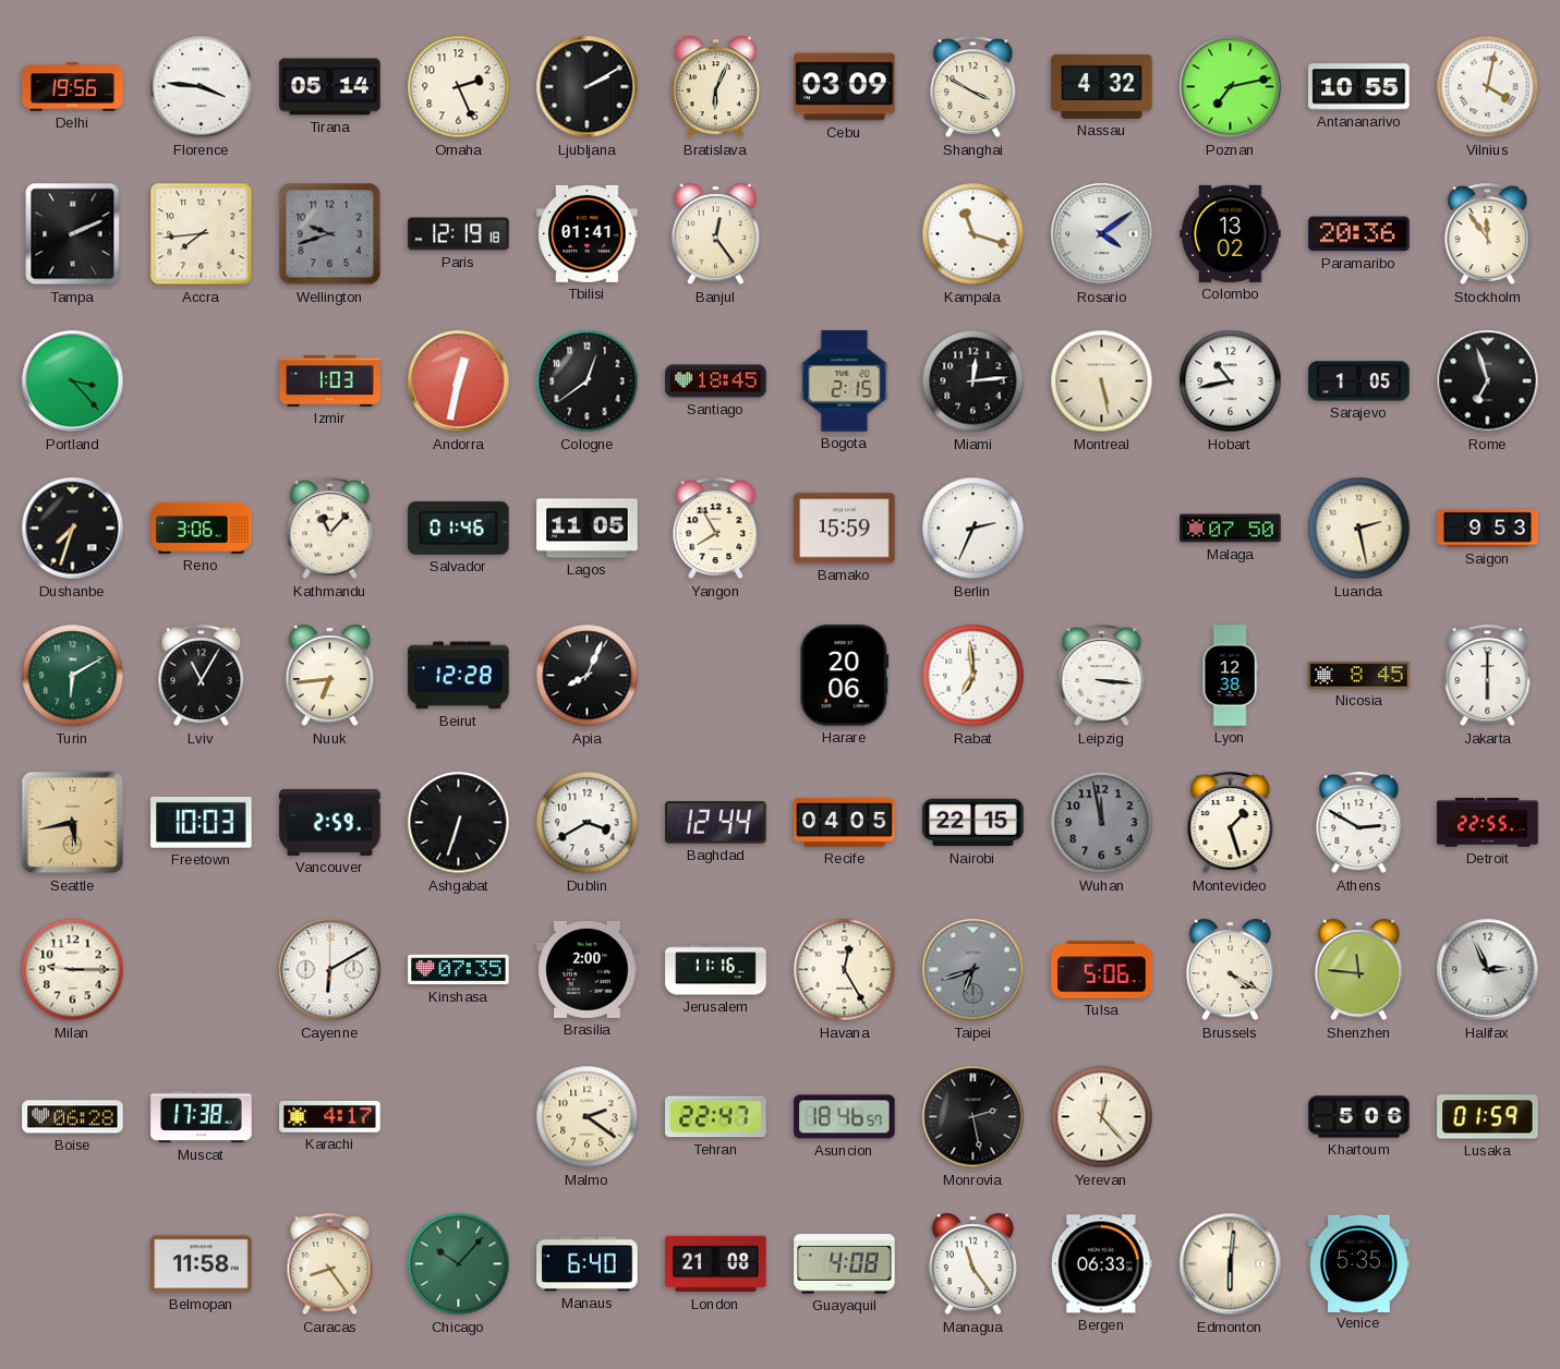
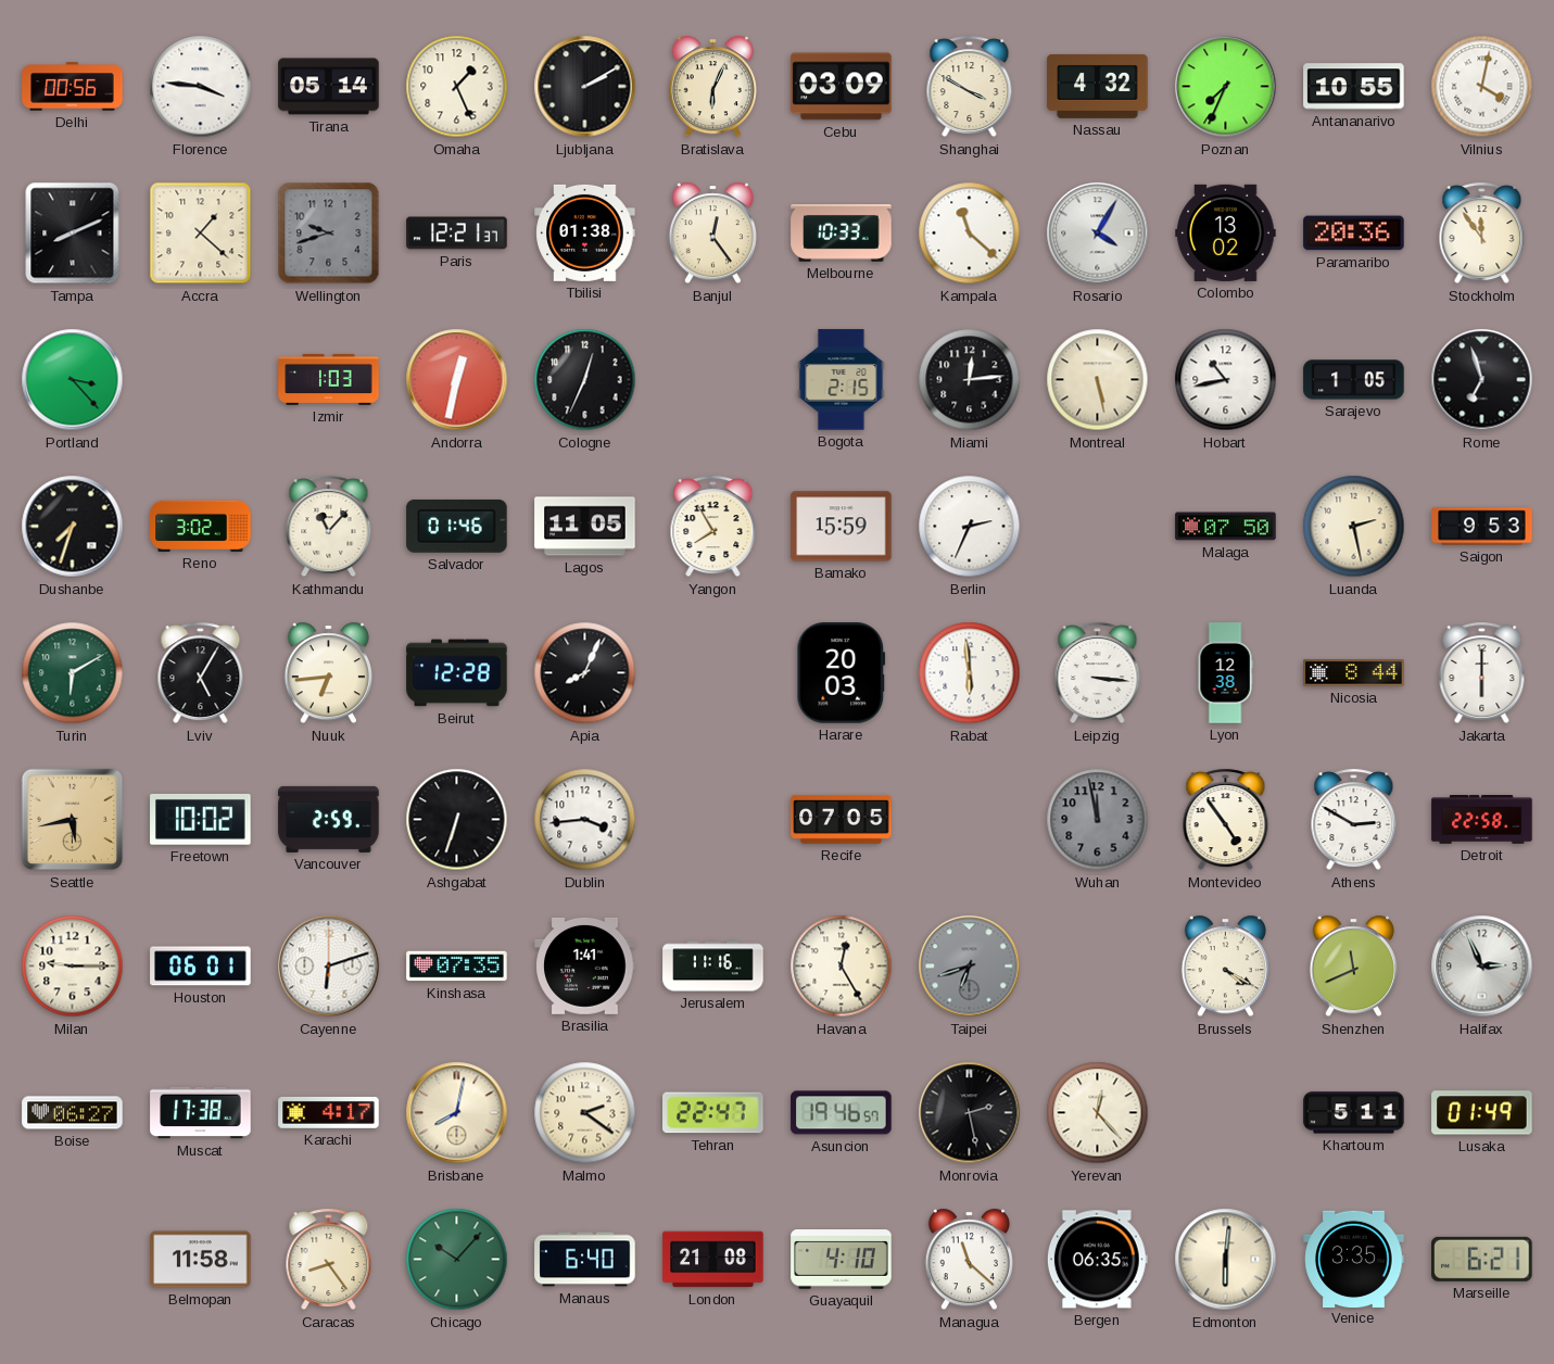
Delhi: 19:56 -> 00:56 (73, 87)
Omaha: 2:26 -> 1:26 (457, 87)
Poznan: 7:13 -> 7:34 (1226, 87)
Tampa: 2:11 -> 8:11 (73, 233)
Accra: 7:44 -> 1:22 (201, 233)
Paris: 12:19 -> 12:21 (457, 233)
Tbilisi: 01:41 -> 01:38 (585, 232)
Melbourne: none -> 10:33 (842, 233)
Kampala: 11:18 -> 11:22 (970, 233)
Rosario: 4:09 -> 4:05 (1098, 233)
Cologne: 12:39 -> 12:34 (585, 380)
Santiago: 18:45 -> none (716, 381)
Reno: 3:06 -> 3:02 (201, 526)
Lviv: 11:05 -> 5:05 (201, 673)
Harare: 20:06 -> 20:03 (842, 673)
Rabat: 6:59 -> 5:59 (970, 673)
Nicosia: 8:45 -> 8:44 (1354, 673)
Freetown: 10:03 -> 10:02 (201, 819)
Dublin: 3:40 -> 3:44 (585, 820)
Baghdad: 12:44 -> none (716, 823)
Recife: 04:05 -> 07:05 (842, 819)
Nairobi: 22:15 -> none (974, 823)
Montevideo: 1:27 -> 4:54 (1226, 820)
Detroit: 22:55 -> 22:58 (1482, 820)
Houston: none -> 06:01 (201, 967)
Cayenne: 6:10 -> 6:12 (329, 967)
Brasilia: 2:00 -> 1:41 (585, 965)
Tulsa: 5:06 -> none (1102, 970)
Shenzhen: 11:46 -> 11:41 (1353, 967)
Boise: 06:28 -> 06:27 (73, 1113)
Brisbane: none -> 8:02 (457, 1113)
Asuncion: 18:46 -> 19:46 (842, 1113)
Khartoum: 5:06 -> 5:11 (1354, 1113)
Lusaka: 01:59 -> 01:49 (1482, 1113)
Guayaquil: 4:08 -> 4:10 (842, 1260)
Managua: 11:24 -> 11:22 (969, 1260)
Bergen: 06:33 -> 06:35 (1097, 1260)
Venice: 5:35 -> 3:35 (1354, 1259)
Marseille: none -> 6:21 (1482, 1259)
